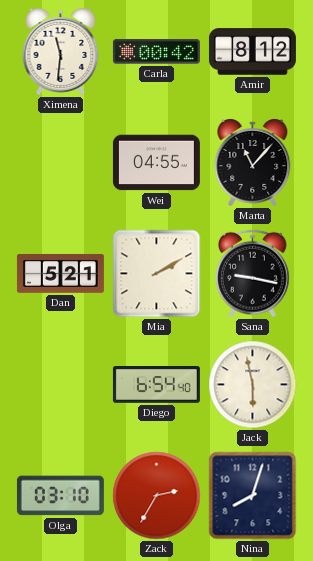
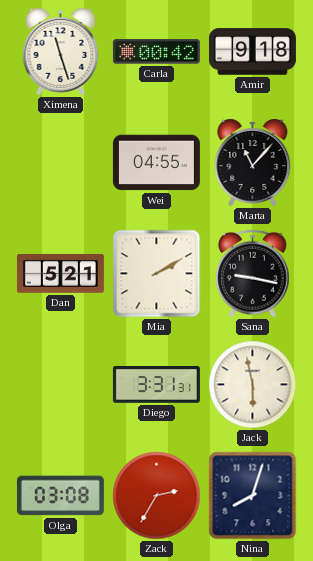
Ximena: 11:31 -> 11:27 (61, 52)
Amir: 8:12 -> 9:18 (252, 52)
Diego: 6:54 -> 3:31 (156, 385)
Olga: 03:10 -> 03:08 (60, 496)
